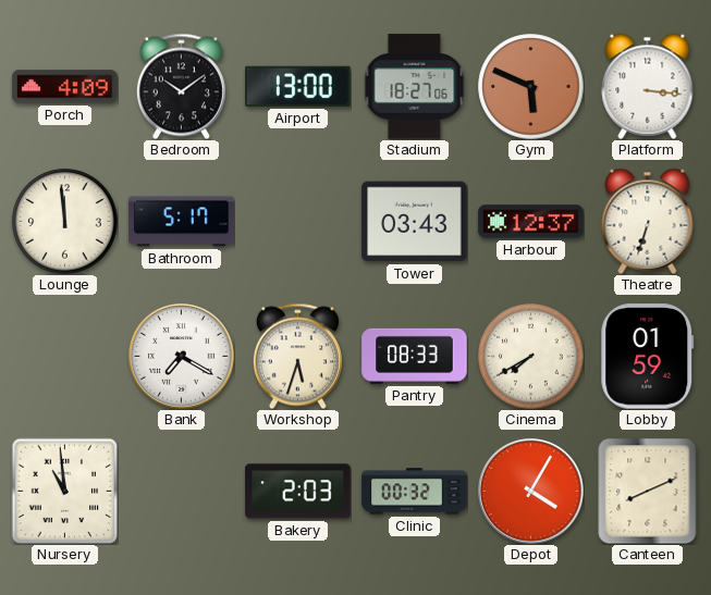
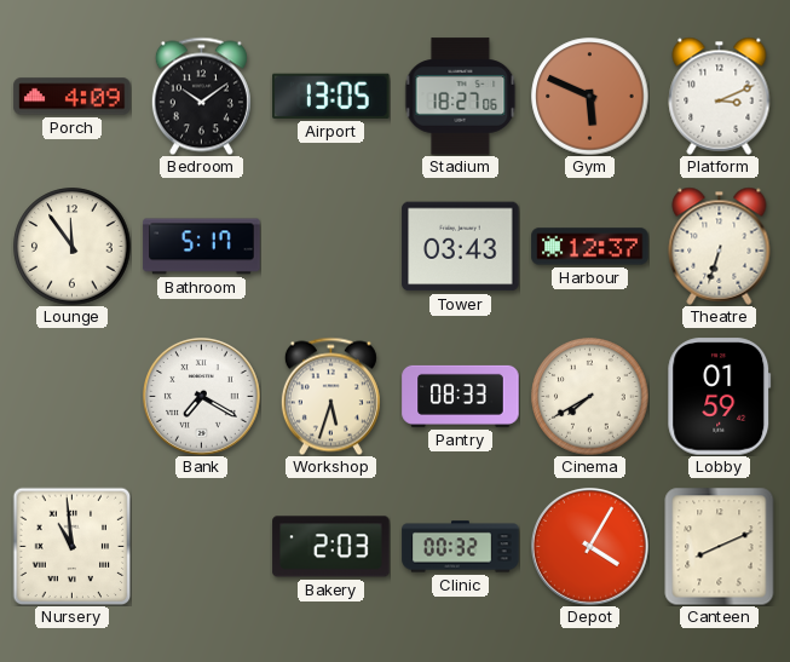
Airport: 13:00 -> 13:05 (331, 96)
Platform: 3:16 -> 3:11 (720, 96)
Lounge: 11:59 -> 11:54 (73, 247)
